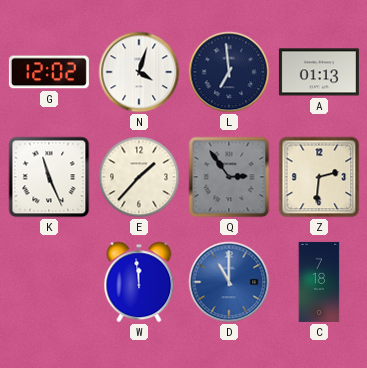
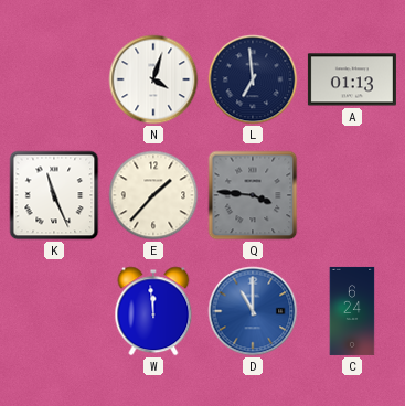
G: 12:02 -> none (49, 72)
Q: 2:54 -> 3:46 (253, 195)
Z: 2:31 -> none (319, 177)
C: 7:18 -> 6:24 (352, 311)
